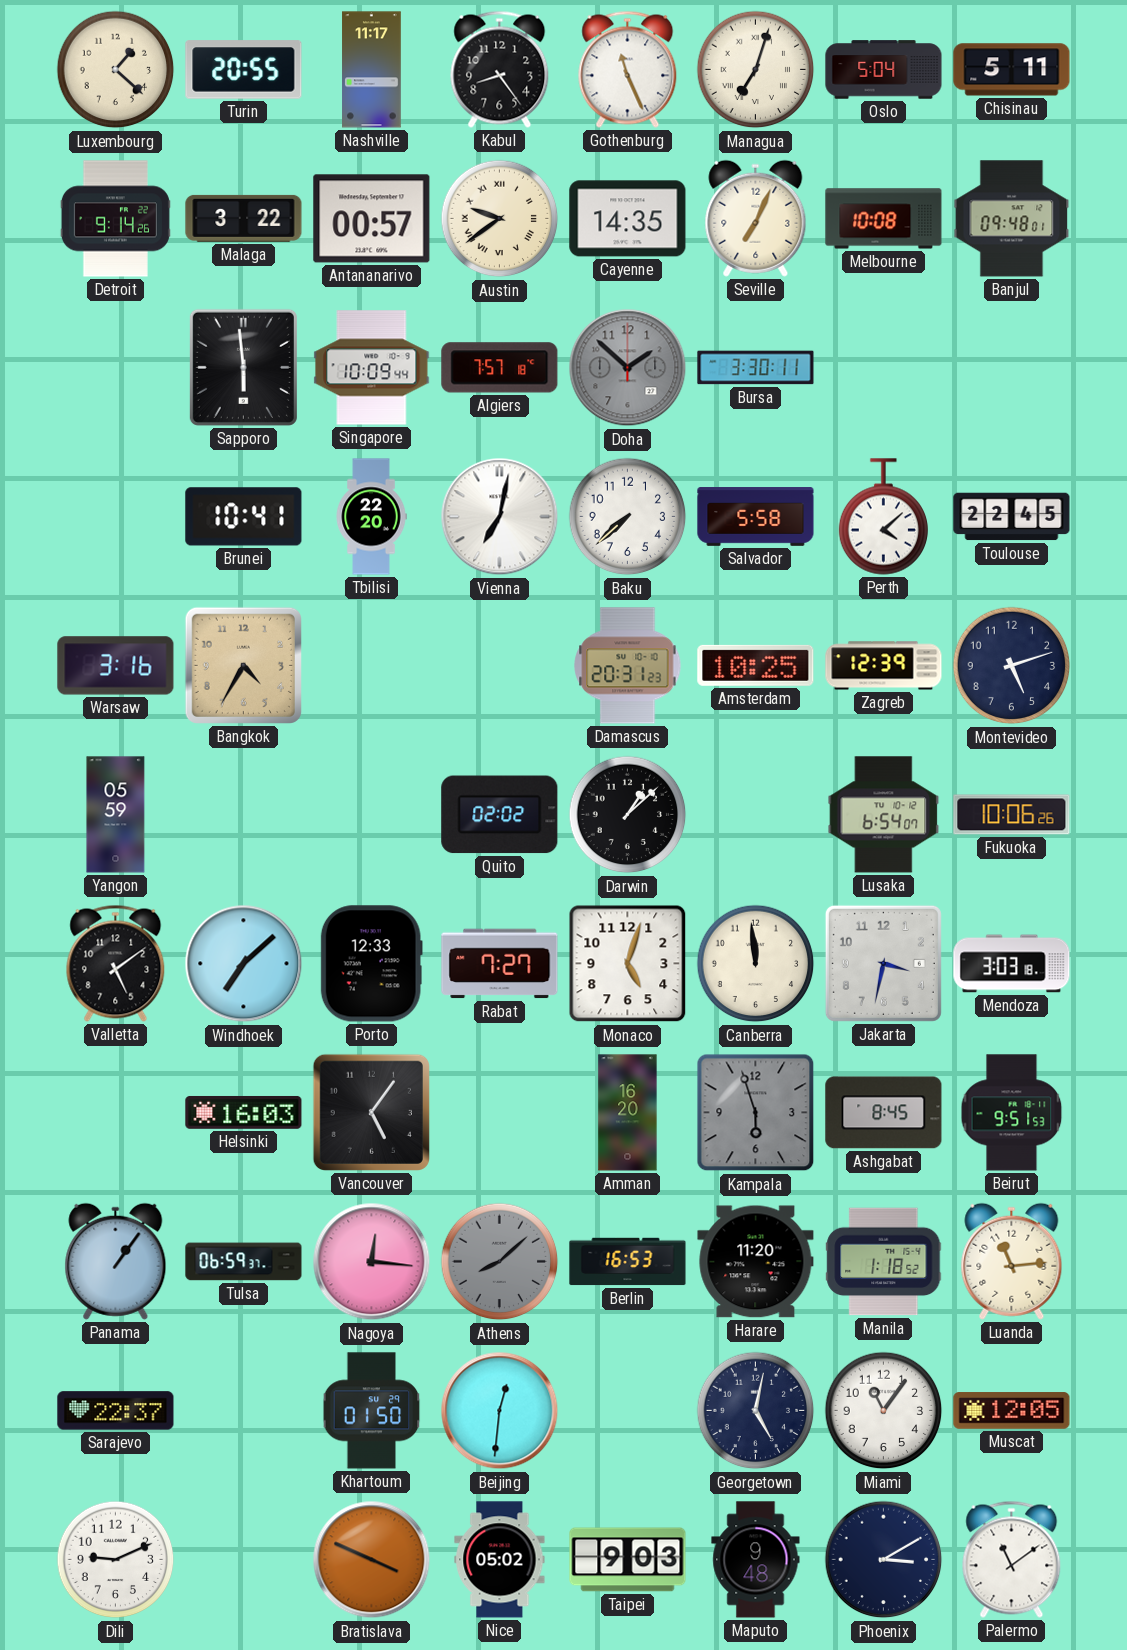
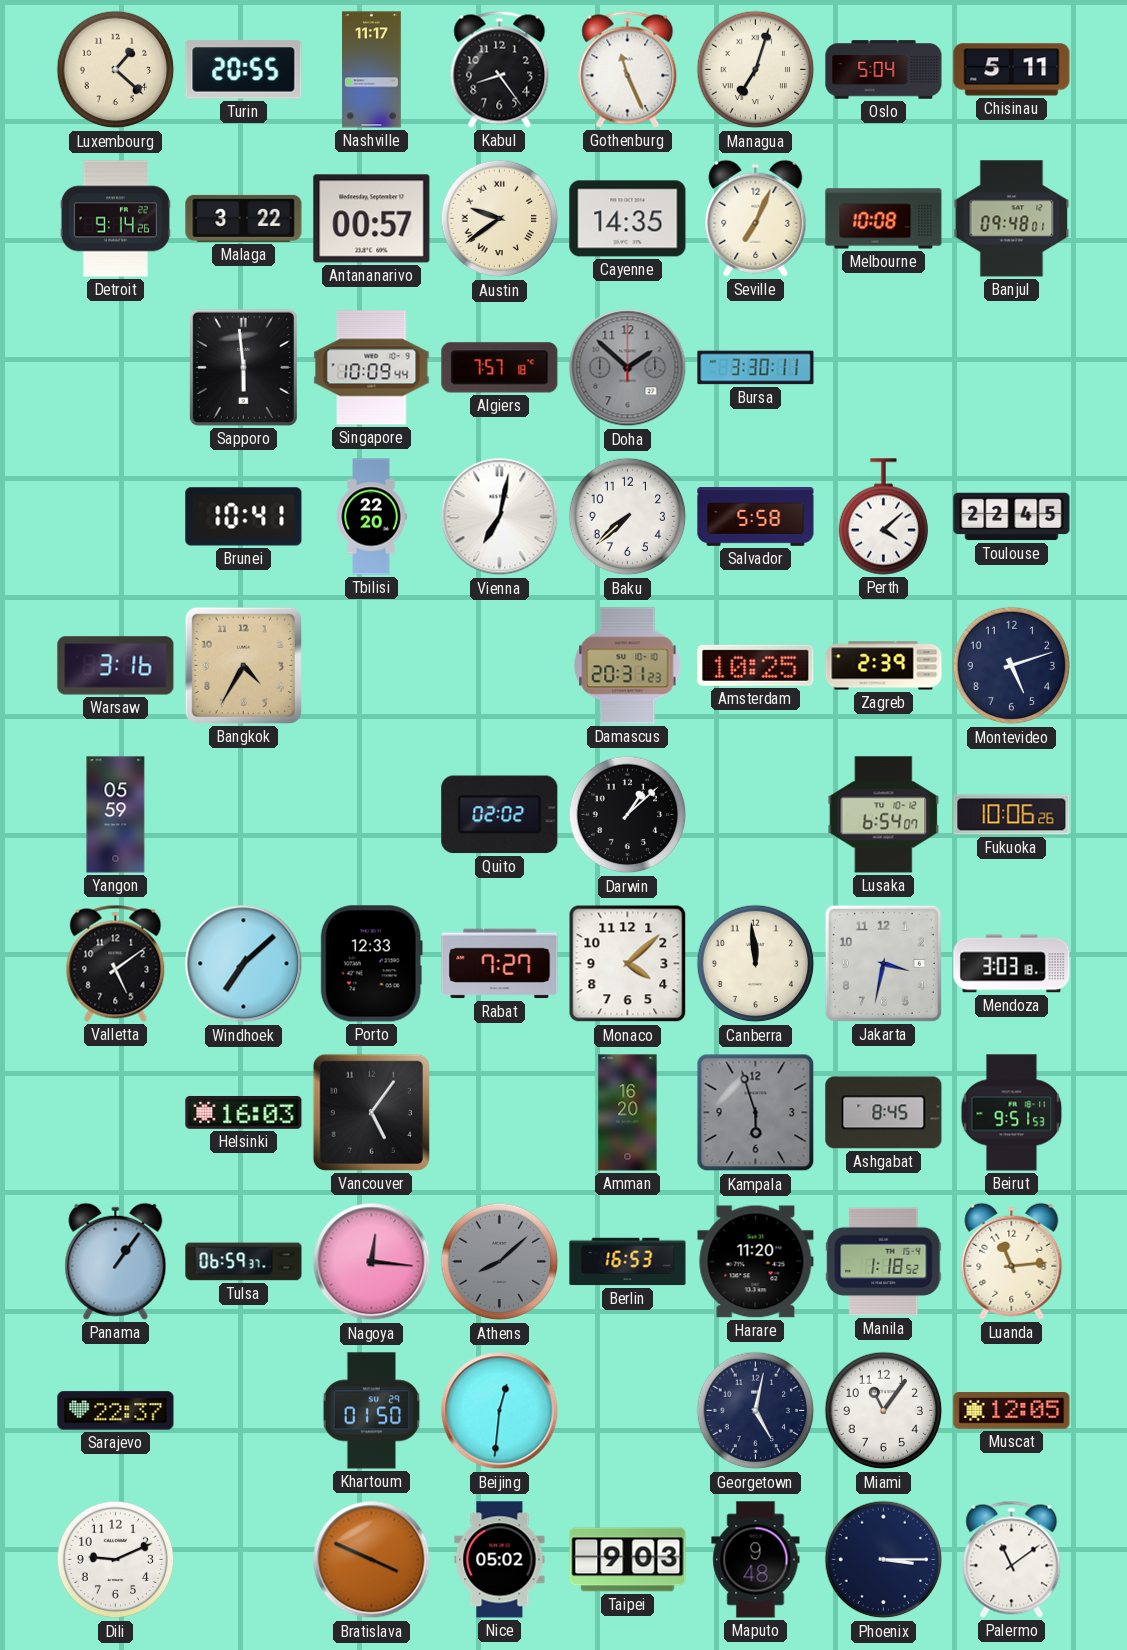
Zagreb: 12:39 -> 2:39 (884, 666)
Monaco: 5:03 -> 4:08 (628, 964)
Phoenix: 3:10 -> 3:15 (884, 1560)
